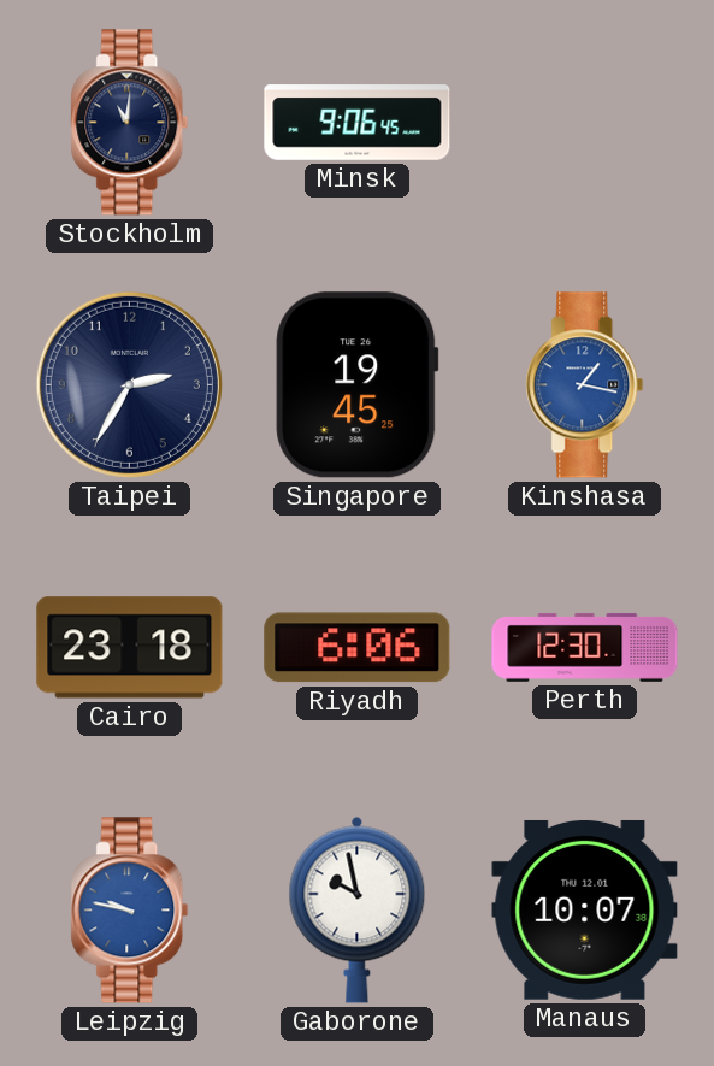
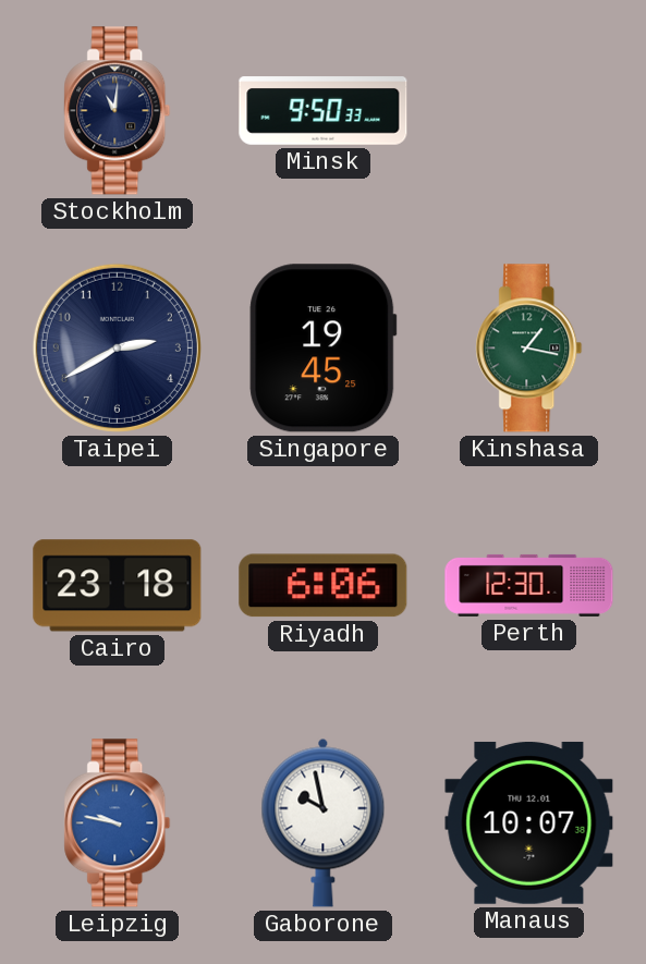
Minsk: 9:06 -> 9:50 (324, 111)
Taipei: 2:35 -> 2:40 (117, 347)
Kinshasa dial: blue -> green (529, 349)
